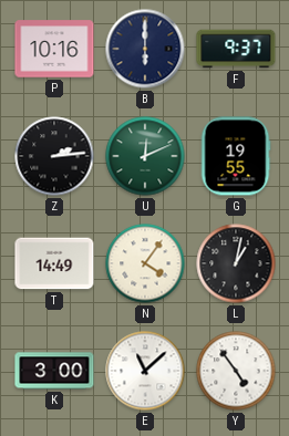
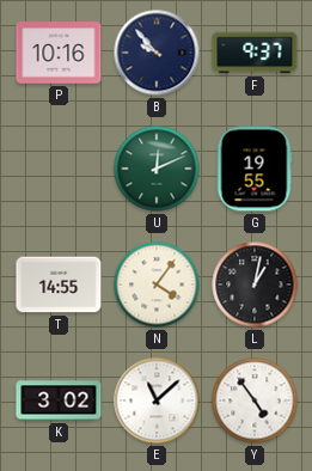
B: 6:00 -> 9:53 (157, 53)
Z: 2:14 -> none (54, 156)
T: 14:49 -> 14:55 (59, 285)
K: 3:00 -> 3:02 (59, 400)
